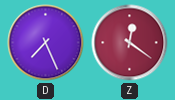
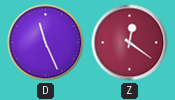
D: 7:26 -> 11:26 (46, 43)
